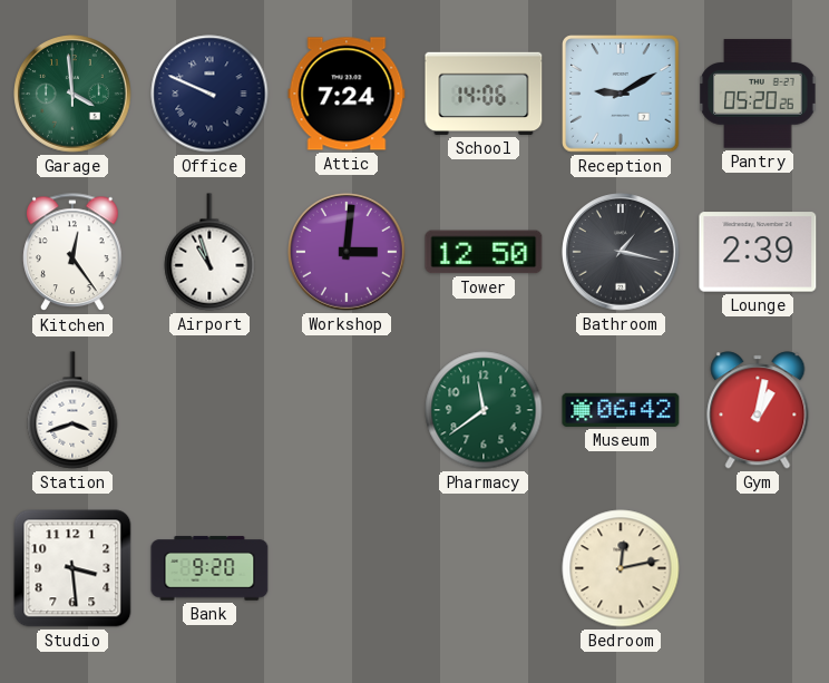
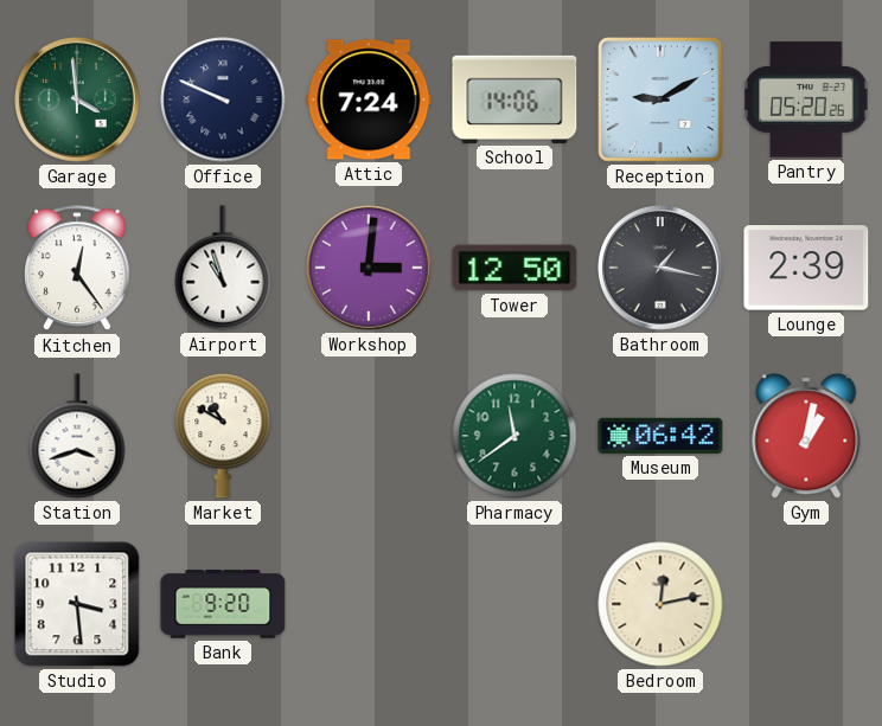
Market: none -> 10:50 (223, 436)
